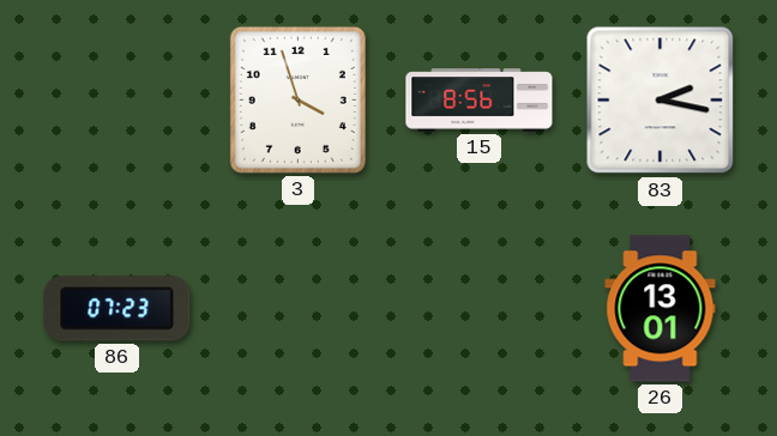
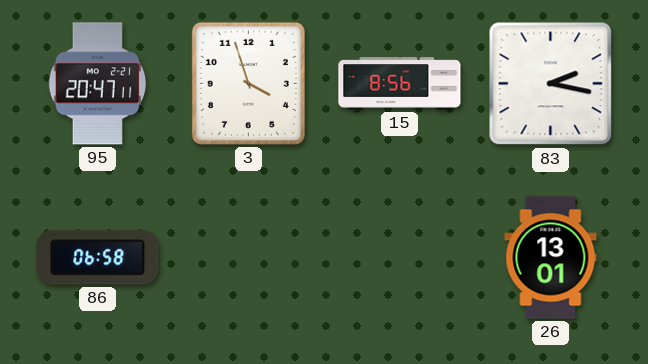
95: none -> 20:47 (98, 84)
86: 07:23 -> 06:58 (98, 258)
